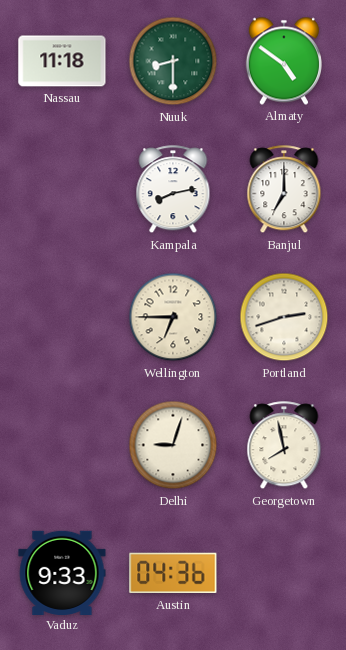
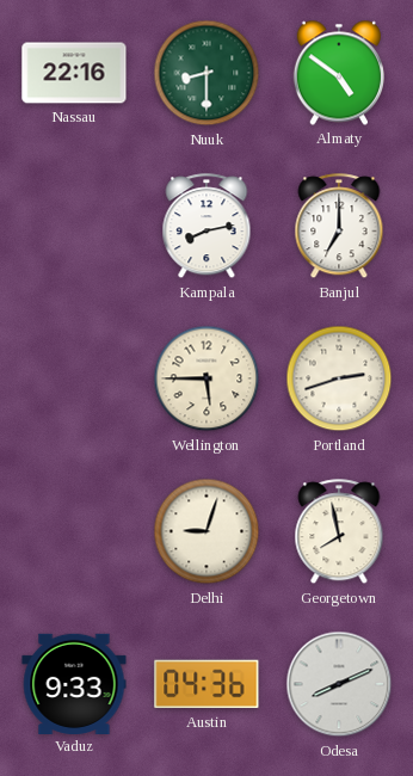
Nassau: 11:18 -> 22:16 (74, 73)
Wellington: 6:45 -> 5:45 (207, 378)
Odesa: none -> 8:11 (339, 684)
